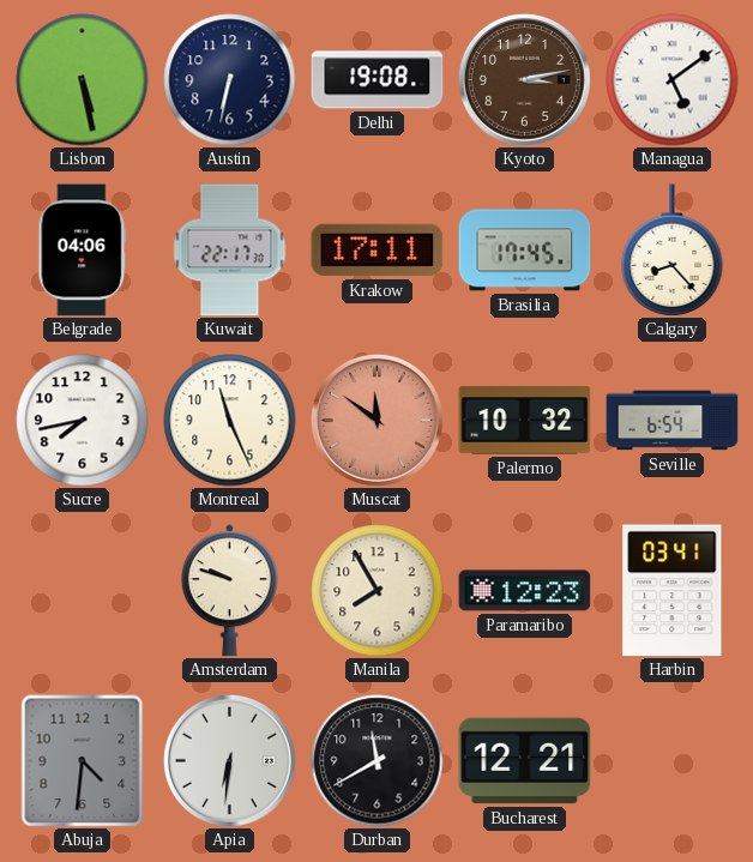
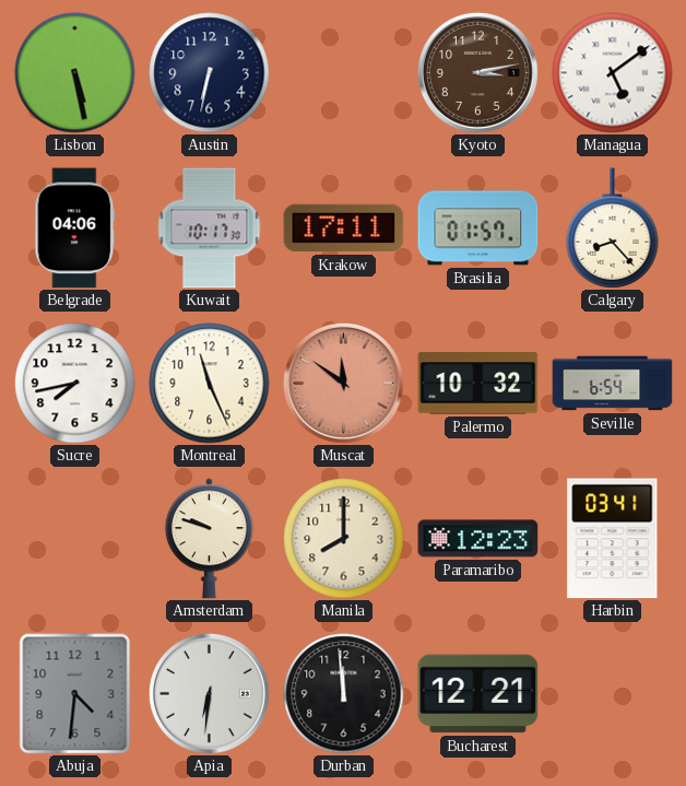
Delhi: 19:08 -> none (378, 80)
Kuwait: 22:17 -> 10:17 (210, 228)
Brasilia: 17:45 -> 01:57 (478, 228)
Manila: 7:55 -> 8:00 (344, 539)
Durban: 11:40 -> 11:59 (344, 694)
